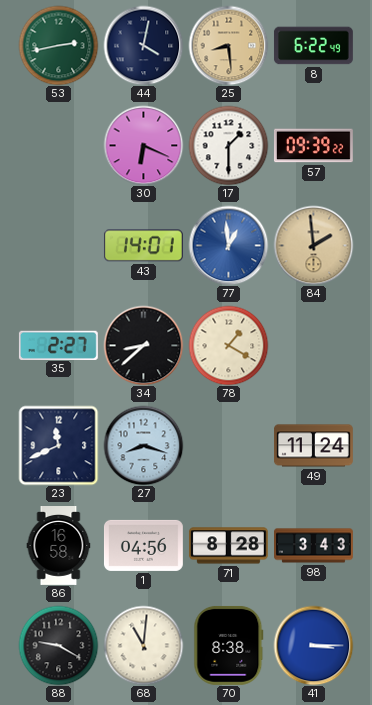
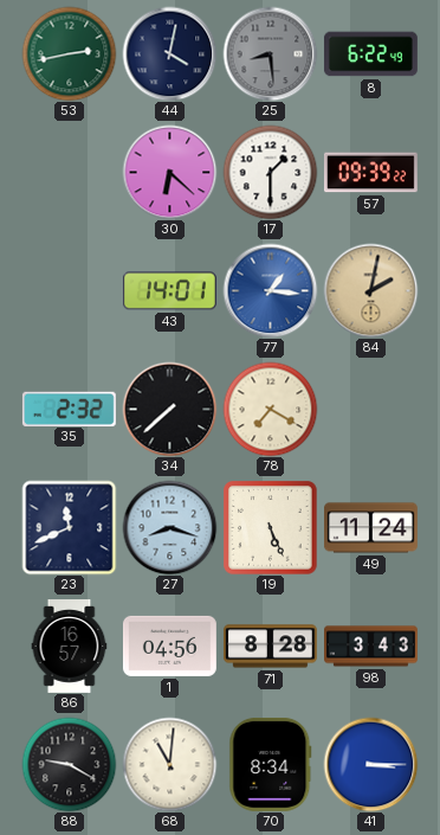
25 dial: champagne -> grey (270, 53)
30: 6:19 -> 6:22 (169, 172)
77: 12:59 -> 1:16 (270, 290)
84: 1:59 -> 2:02 (370, 290)
35: 2:27 -> 2:32 (69, 409)
34: 8:38 -> 7:38 (169, 409)
78: 1:20 -> 7:20 (270, 409)
19: none -> 5:26 (270, 527)
86: 16:58 -> 16:57 (70, 647)
70: 8:38 -> 8:34 (271, 764)
